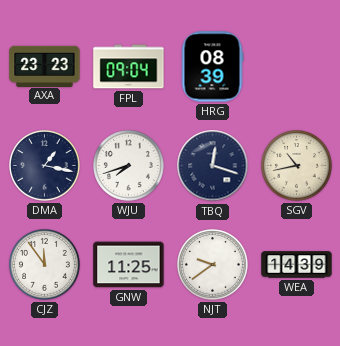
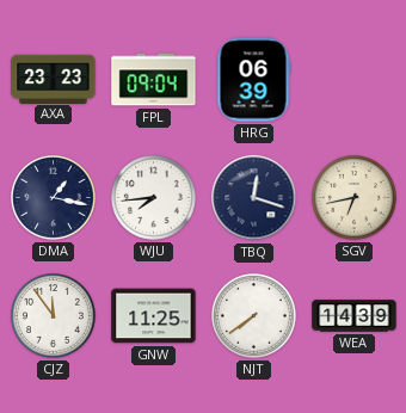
HRG: 08:39 -> 06:39 (253, 80)
WJU: 7:42 -> 7:44 (154, 198)
SGV: 10:43 -> 6:43 (355, 198)
NJT: 9:39 -> 7:39 (254, 316)
